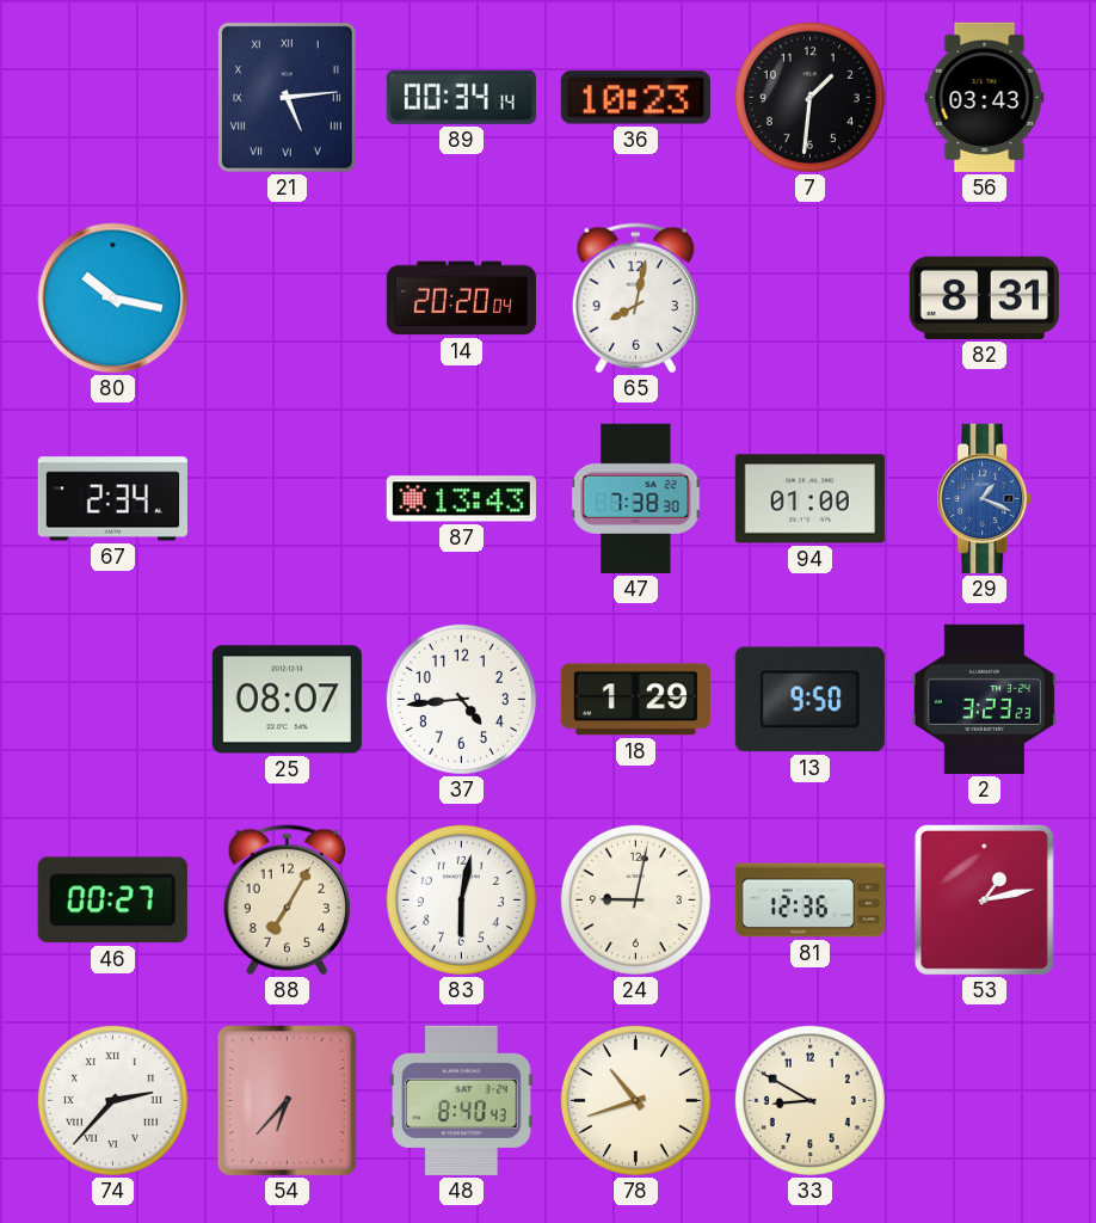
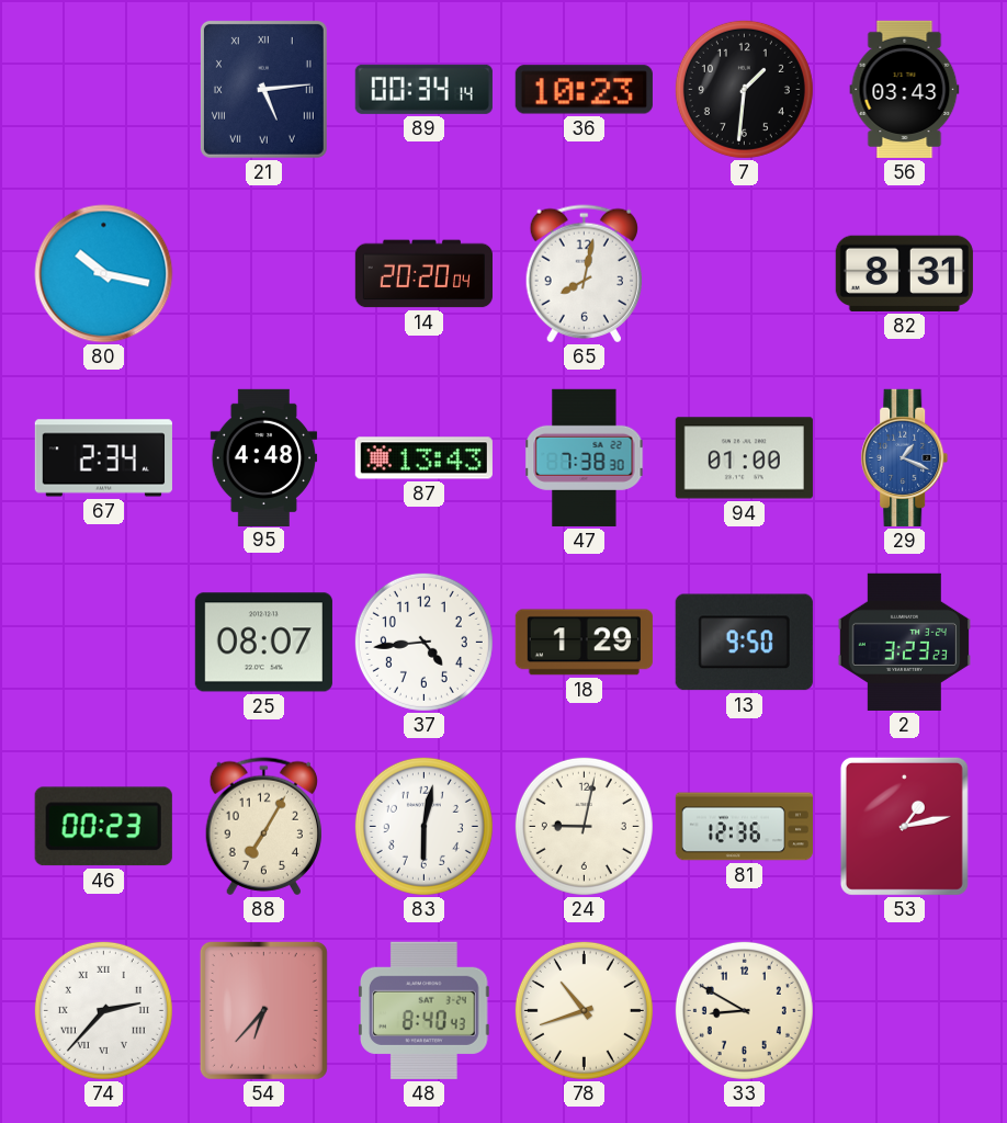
95: none -> 4:48 (264, 457)
46: 00:27 -> 00:23 (103, 827)
